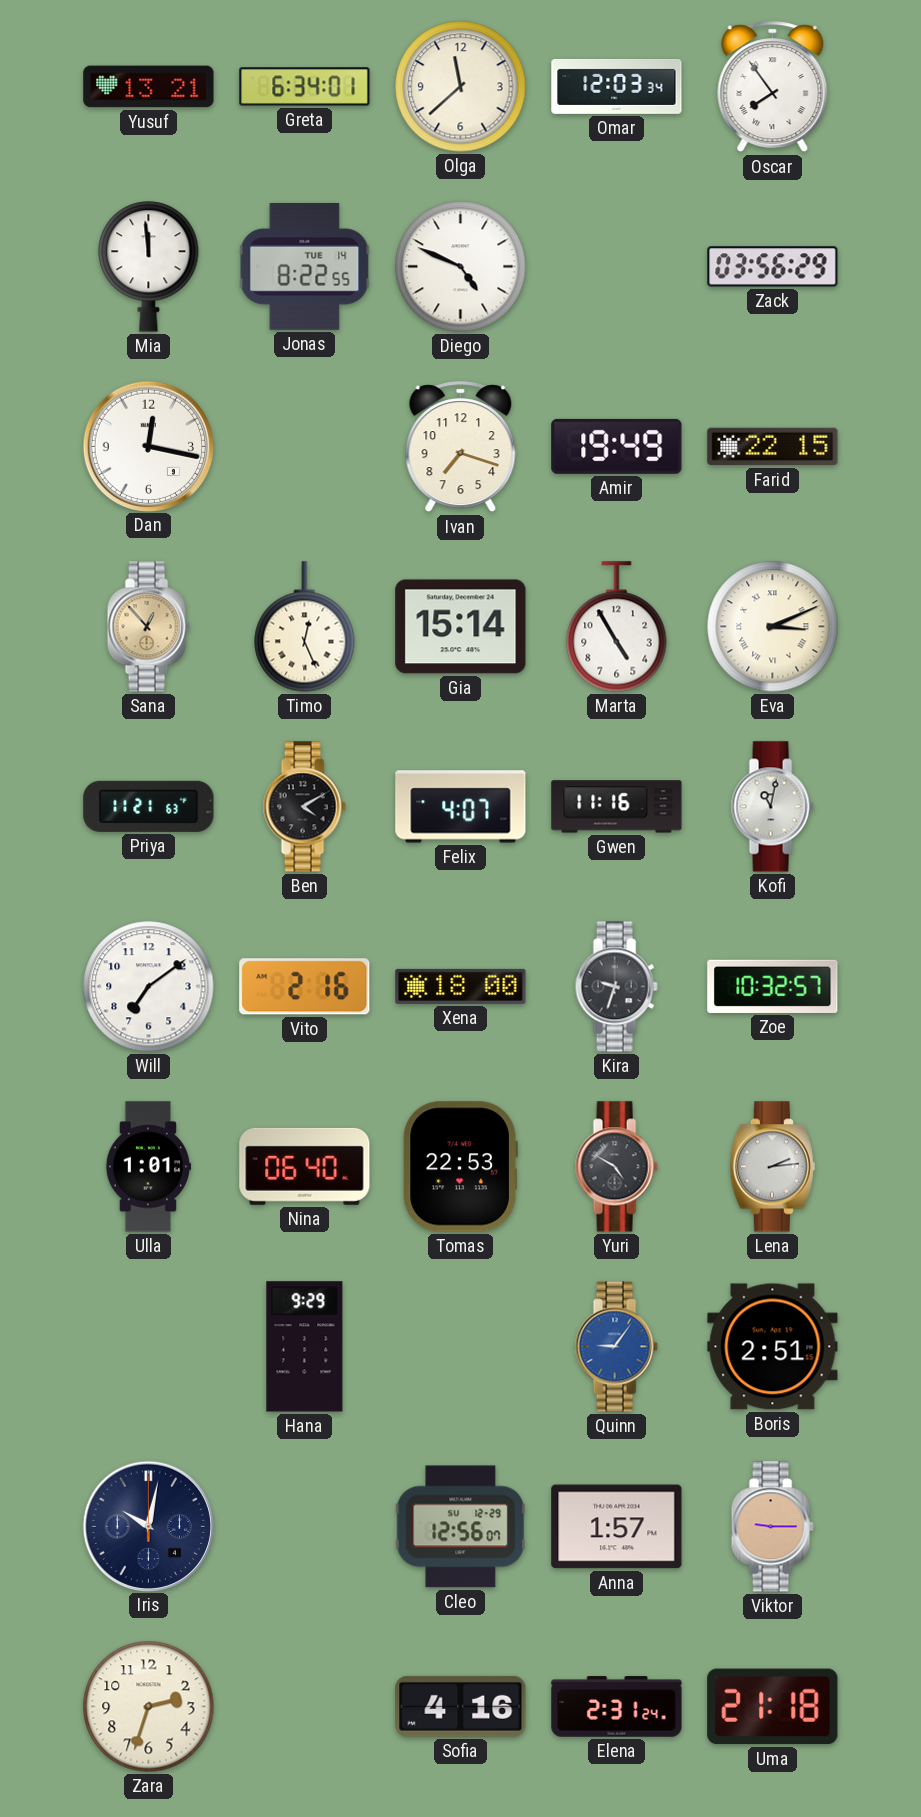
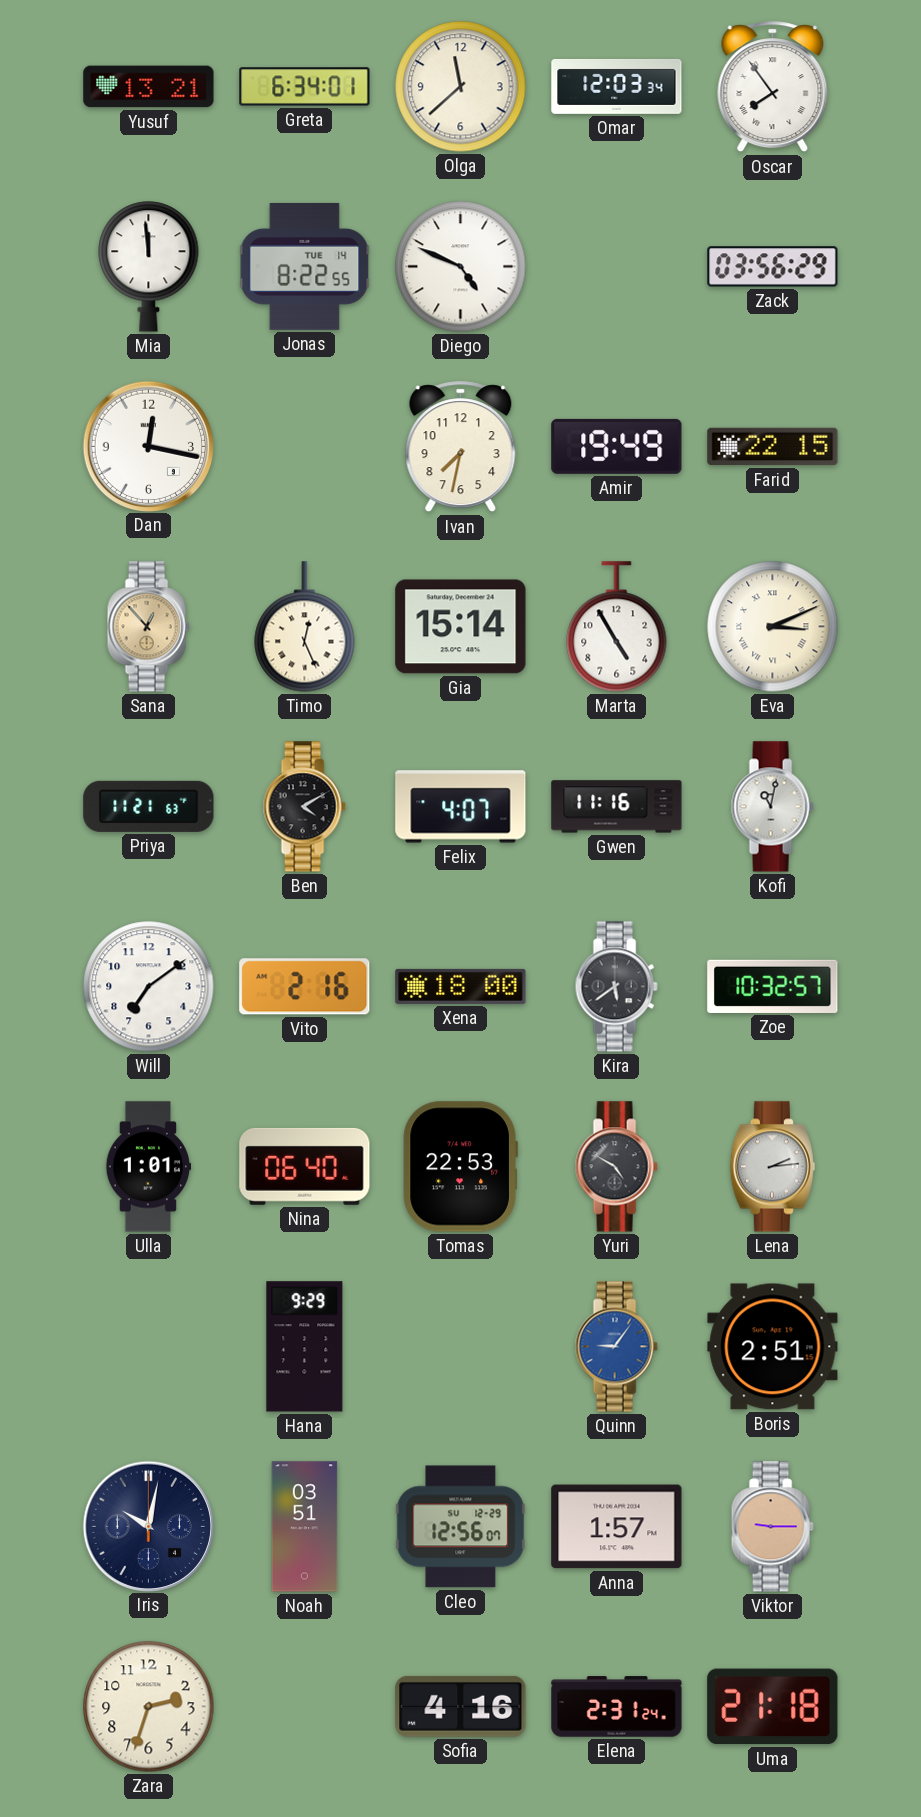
Ivan: 7:18 -> 7:32 (461, 447)
Kira: 9:33 -> 5:39 (616, 987)
Noah: none -> 03:51 (305, 1527)
